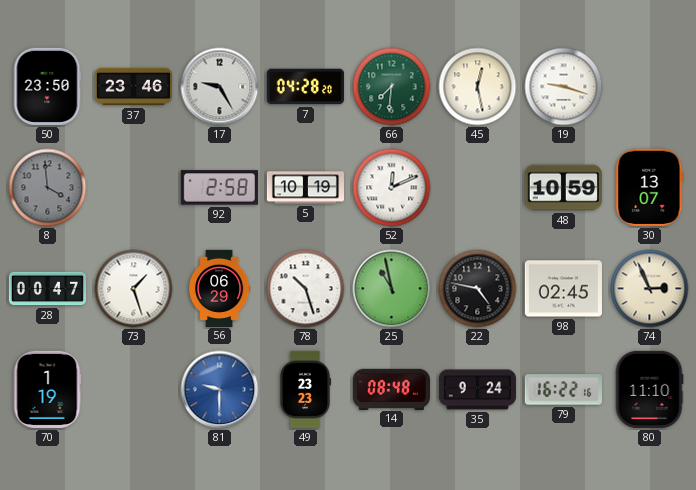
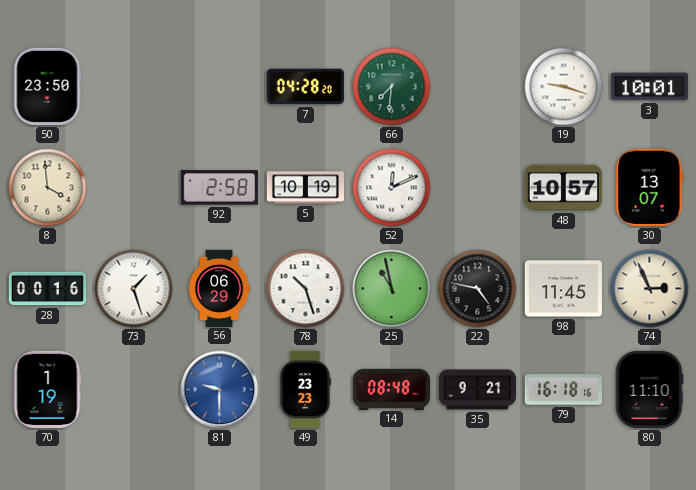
37: 23:46 -> none (133, 87)
17: 9:25 -> none (220, 87)
45: 12:28 -> none (478, 87)
3: none -> 10:01 (649, 87)
8 dial: grey -> cream (48, 188)
48: 10:59 -> 10:57 (563, 188)
28: 00:47 -> 00:16 (47, 289)
98: 02:45 -> 11:45 (563, 289)
35: 9:24 -> 9:21 (477, 390)
79: 16:22 -> 16:18 (563, 390)
